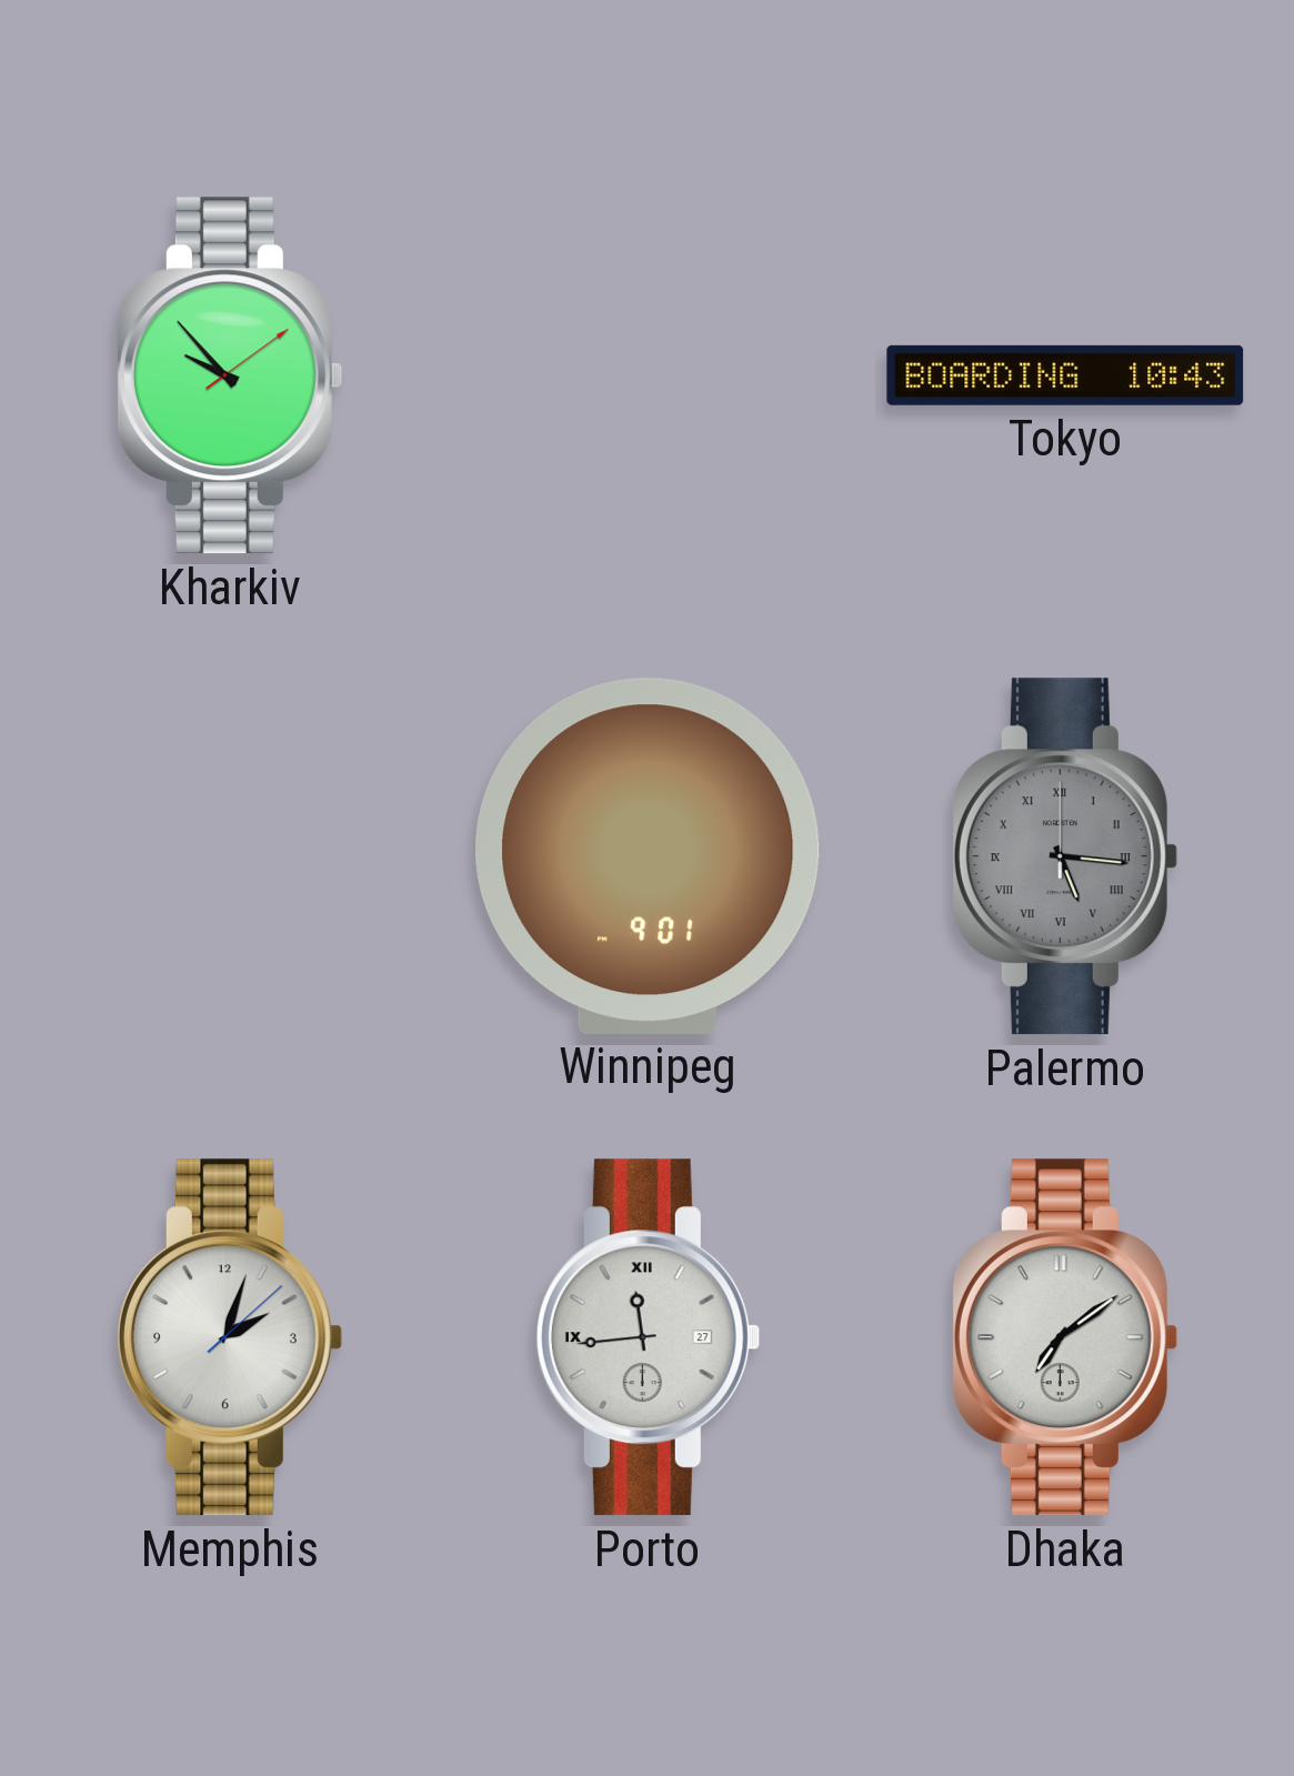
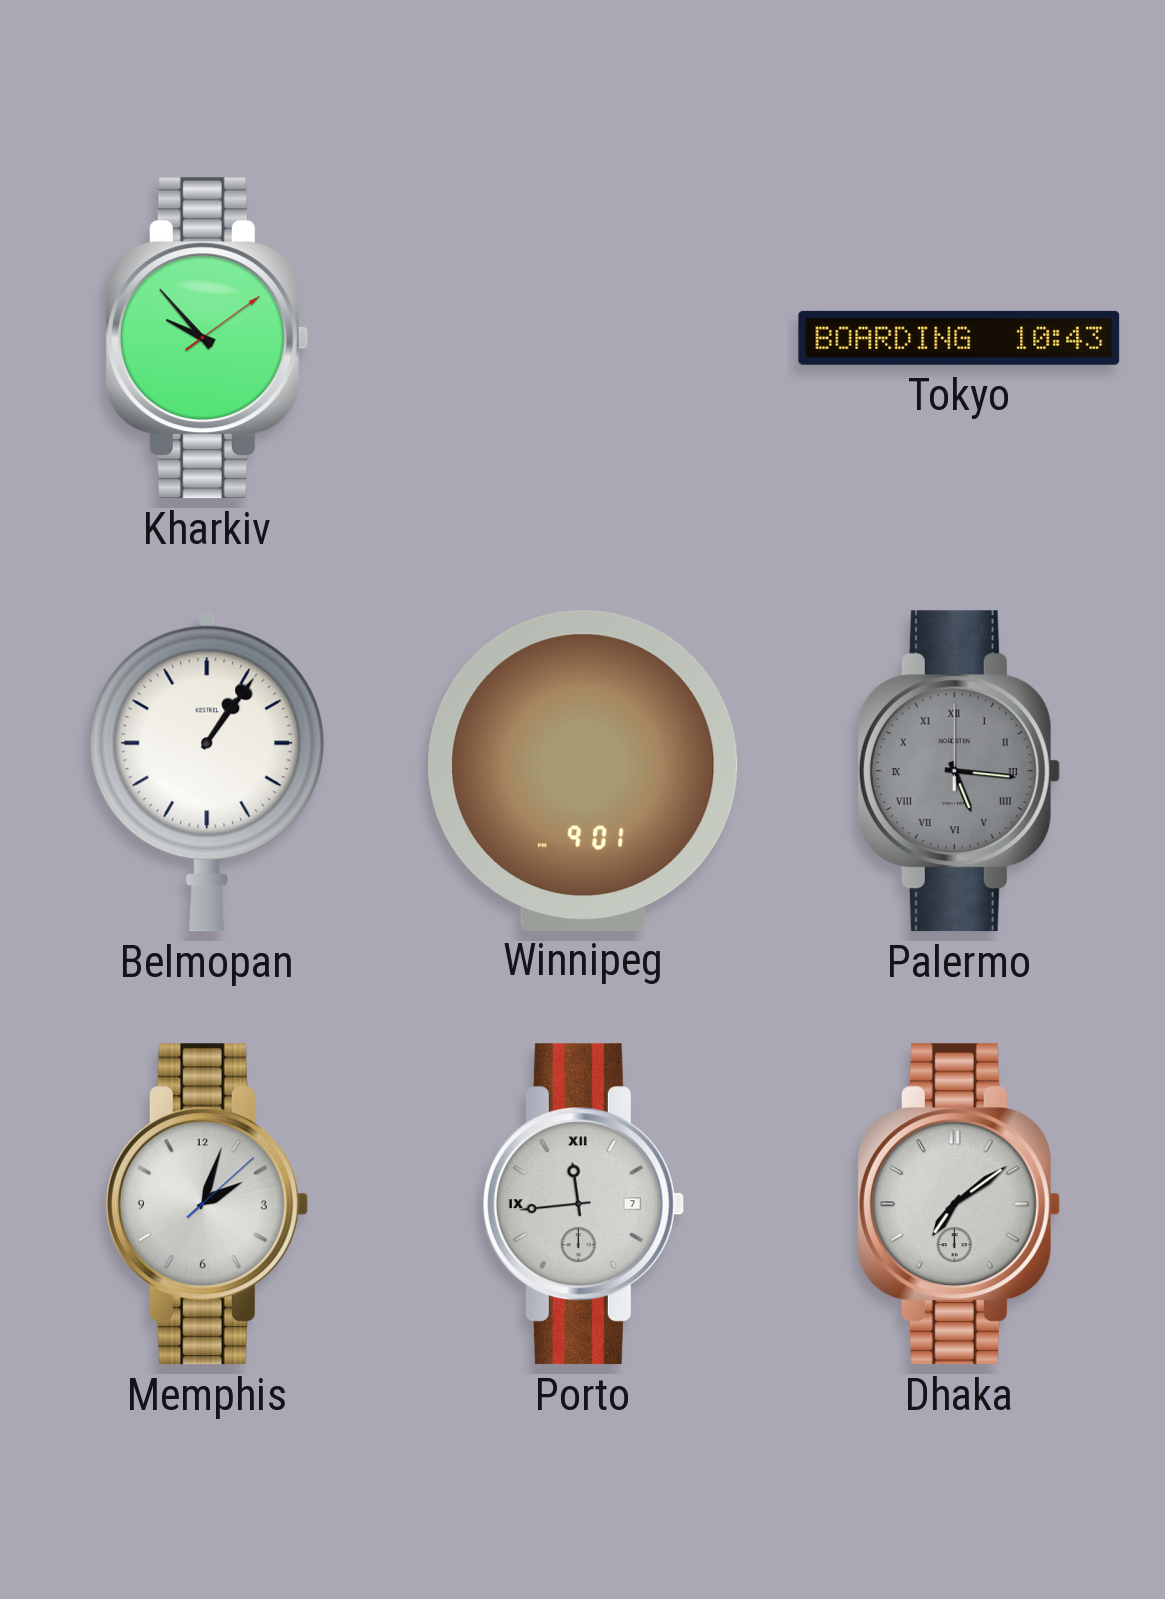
Belmopan: none -> 1:06 (207, 771)
Porto date: 27 -> 7 (582, 1204)
